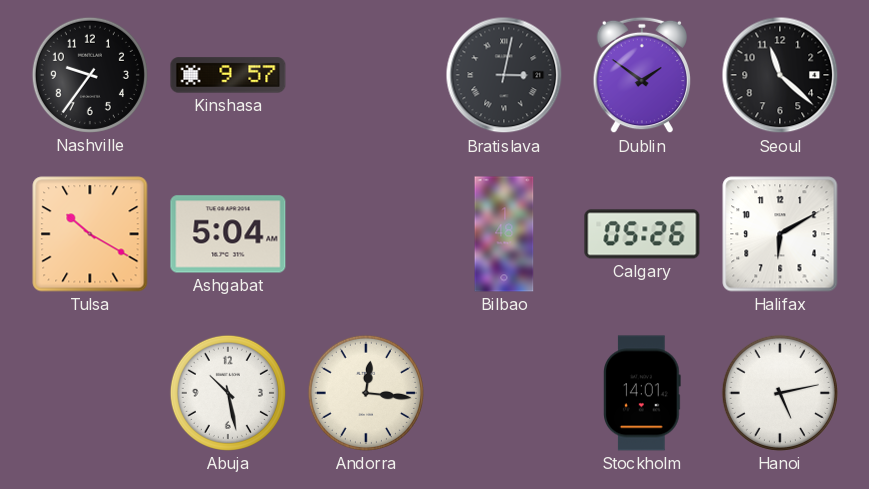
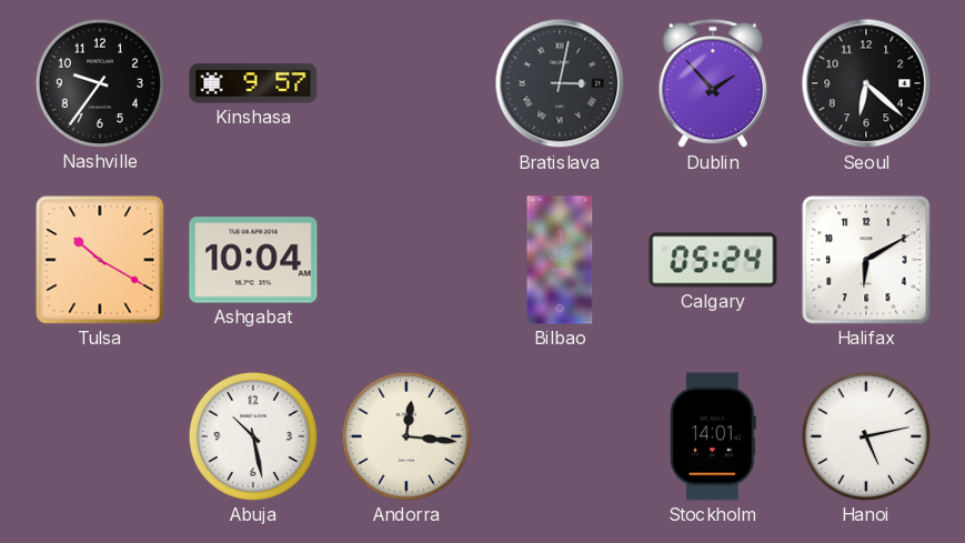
Dublin: 1:51 -> 1:53 (712, 83)
Seoul: 11:22 -> 6:22 (866, 83)
Ashgabat: 5:04 -> 10:04 (253, 260)
Calgary: 05:26 -> 05:24 (713, 260)
